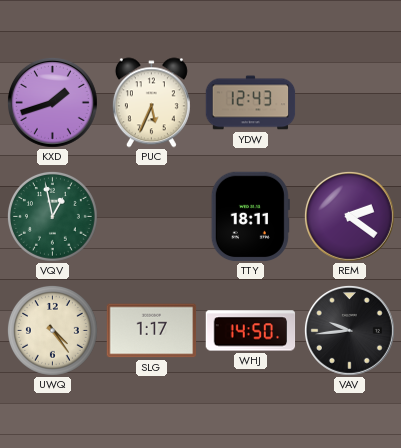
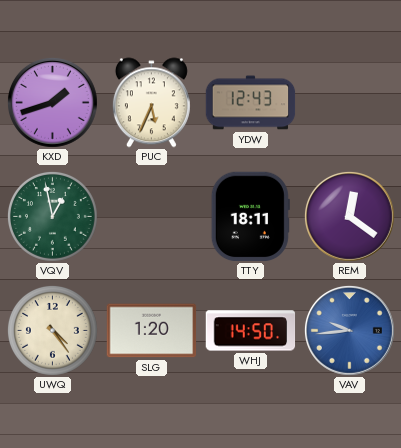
REM: 2:21 -> 12:21 (349, 216)
SLG: 1:17 -> 1:20 (152, 331)
VAV dial: black -> blue (349, 330)
